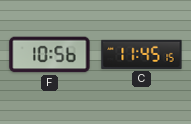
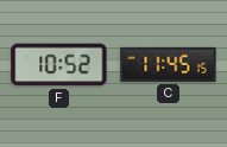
F: 10:56 -> 10:52 (59, 65)
